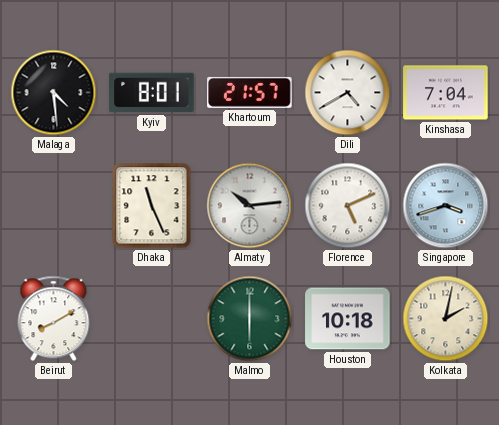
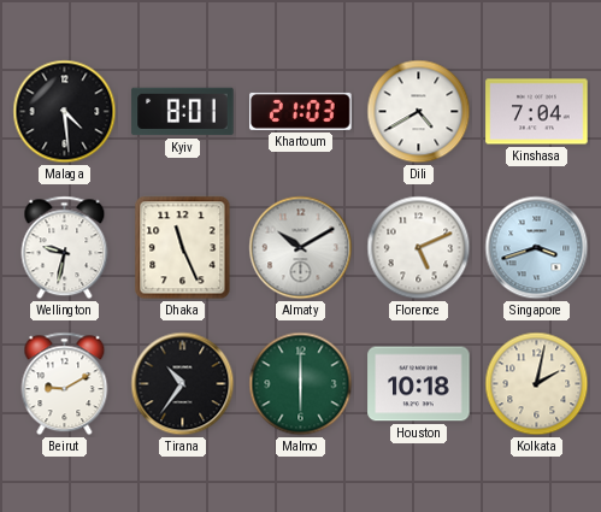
Khartoum: 21:57 -> 21:03 (301, 111)
Wellington: none -> 9:32 (65, 248)
Almaty: 10:14 -> 10:10 (301, 248)
Beirut: 8:10 -> 9:10 (65, 384)
Tirana: none -> 10:36 (183, 384)
